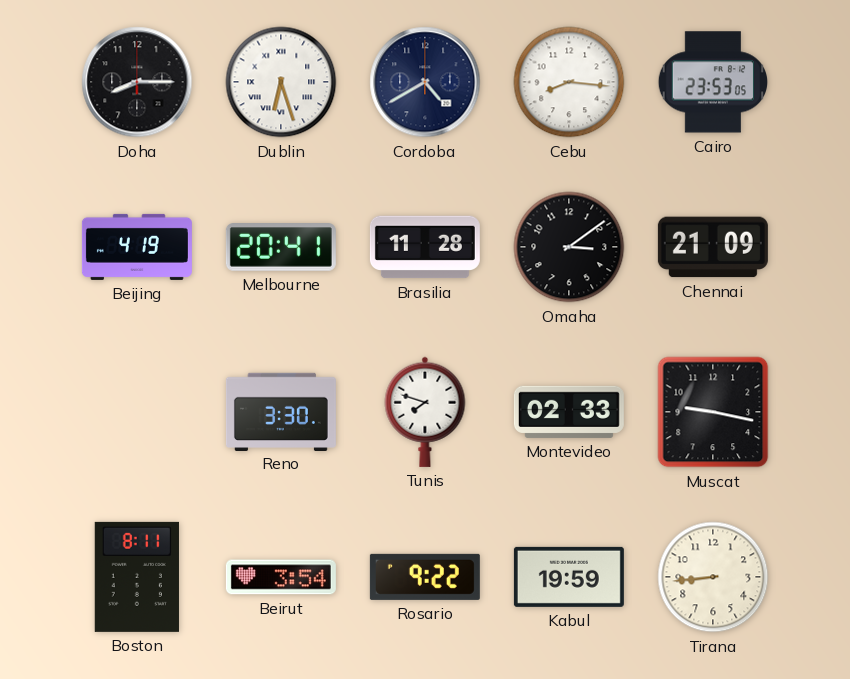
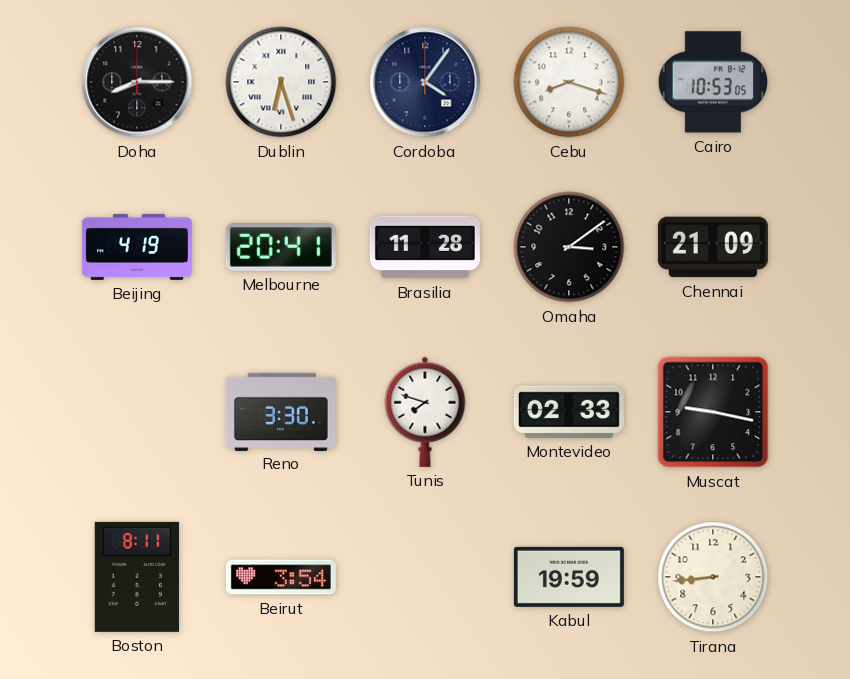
Cordoba: 4:40 -> 4:06 (425, 82)
Cebu: 8:16 -> 8:18 (569, 82)
Cairo: 23:53 -> 10:53 (712, 82)
Rosario: 9:22 -> none (425, 577)
